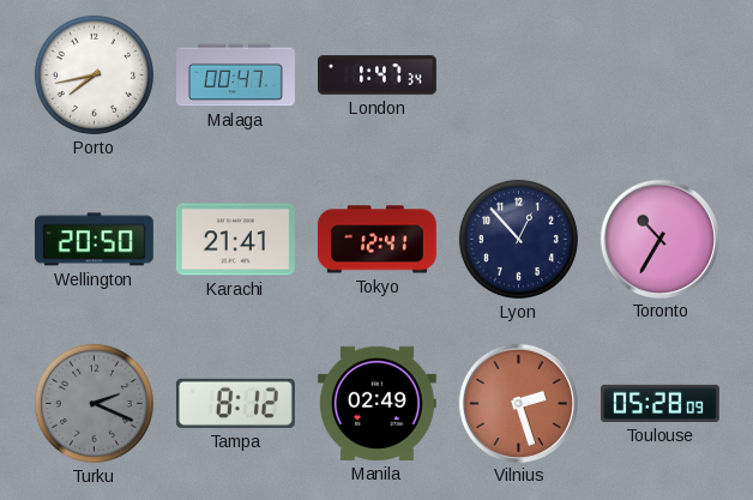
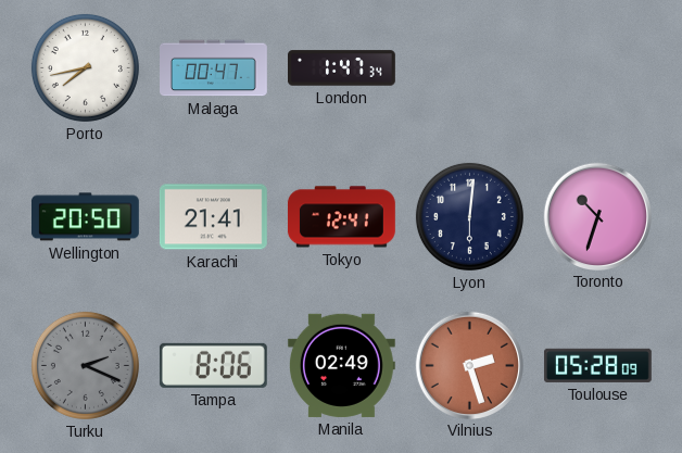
Lyon: 12:53 -> 6:01 (469, 216)
Toronto: 10:35 -> 10:33 (597, 216)
Tampa: 8:12 -> 8:06 (213, 365)
